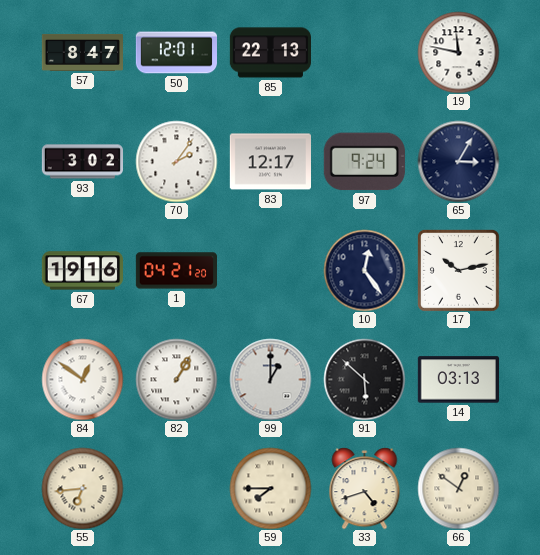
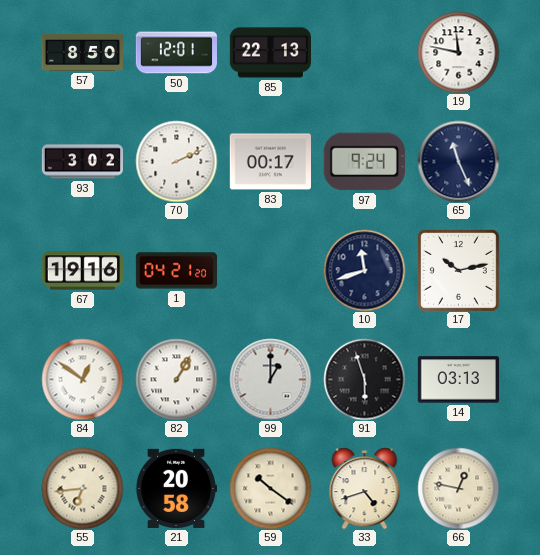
57: 8:47 -> 8:50 (82, 52)
70: 2:06 -> 2:11 (176, 161)
83: 12:17 -> 00:17 (270, 162)
65: 3:05 -> 11:26 (458, 161)
10: 12:24 -> 11:42 (364, 270)
91: 5:52 -> 5:57 (364, 379)
21: none -> 20:58 (176, 488)
59: 7:45 -> 10:21 (270, 488)
66: 12:51 -> 12:47 (458, 488)
